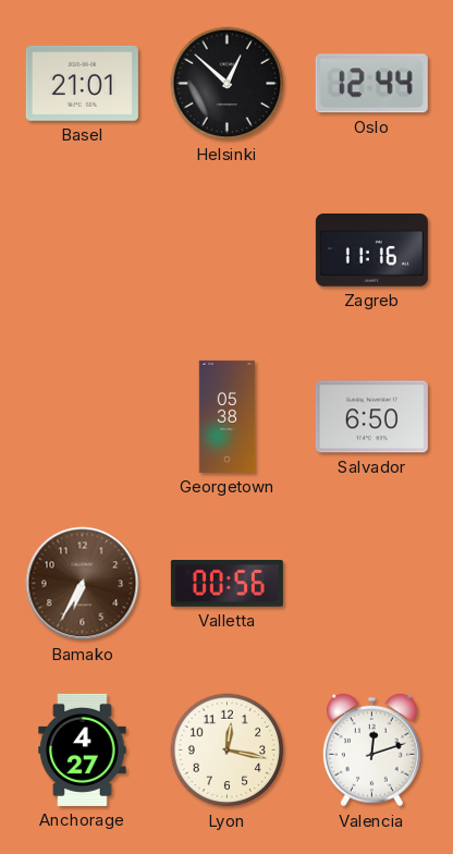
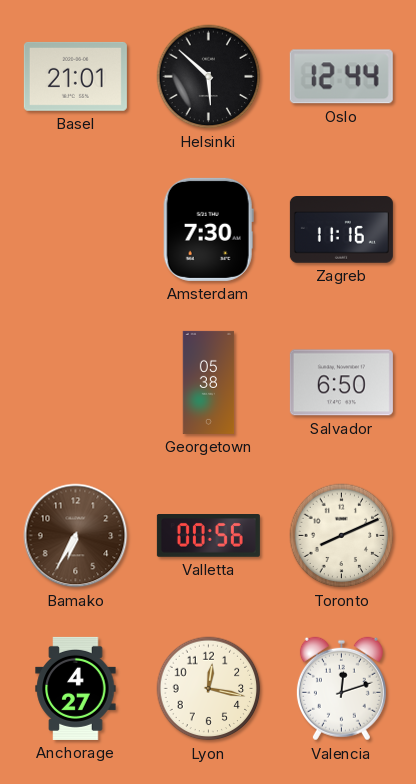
Helsinki: 12:52 -> 5:52 (209, 77)
Amsterdam: none -> 7:30 (208, 229)
Toronto: none -> 8:11 (342, 536)
